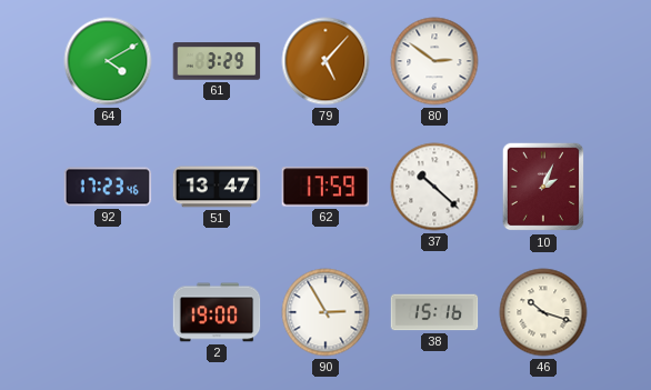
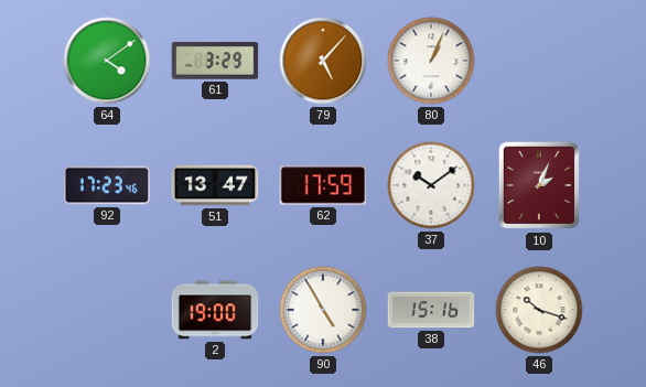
64: 4:10 -> 4:09 (107, 61)
80: 2:51 -> 1:04 (431, 61)
37: 10:22 -> 10:09 (431, 185)
90: 2:55 -> 4:55 (323, 310)
